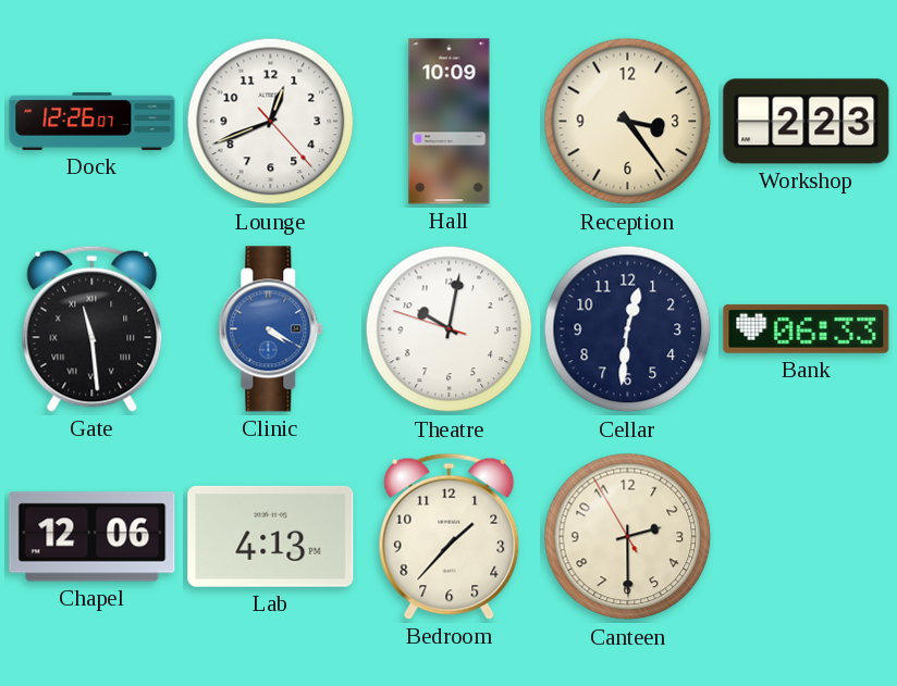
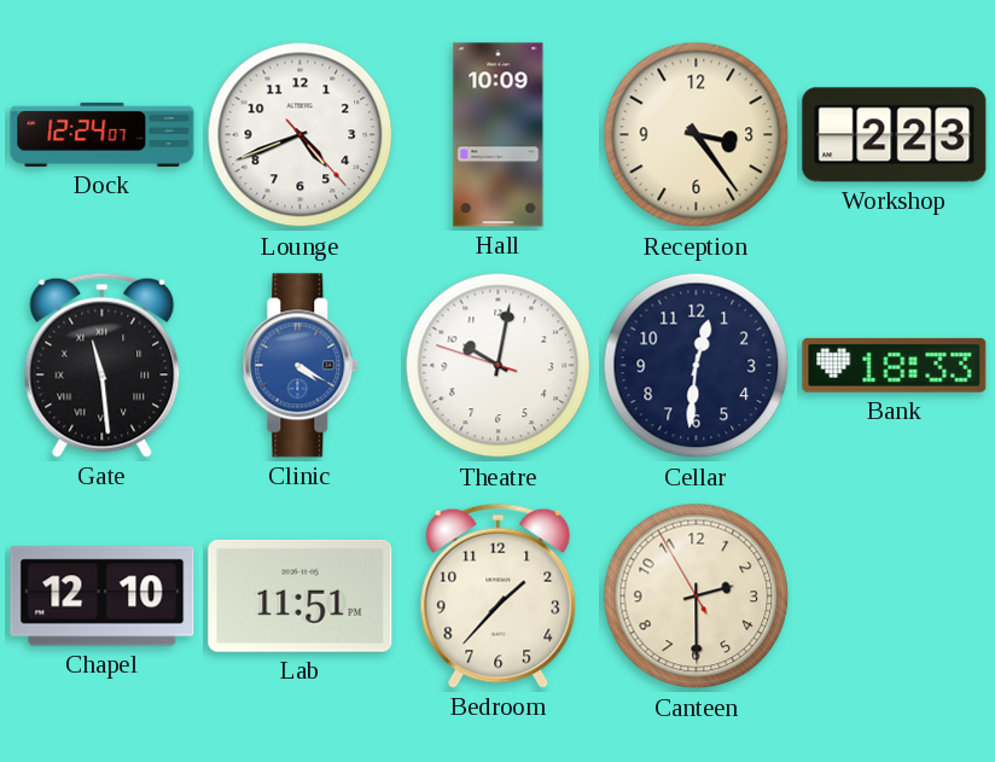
Dock: 12:26 -> 12:24 (103, 134)
Lounge: 12:41 -> 4:41 (301, 135)
Bank: 06:33 -> 18:33 (895, 365)
Chapel: 12:06 -> 12:10 (103, 597)
Lab: 4:13 -> 11:51 (301, 595)
